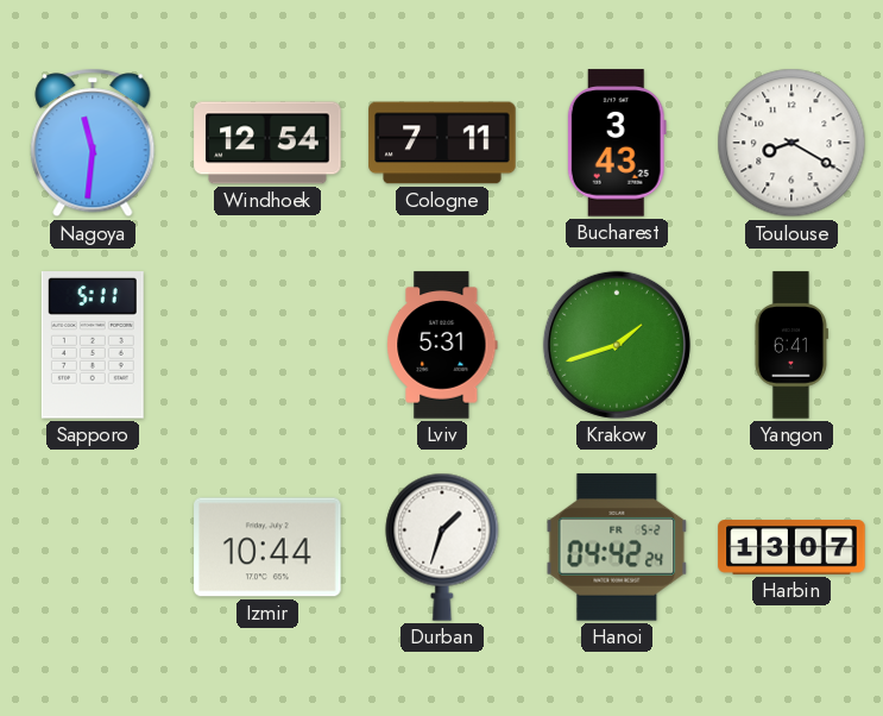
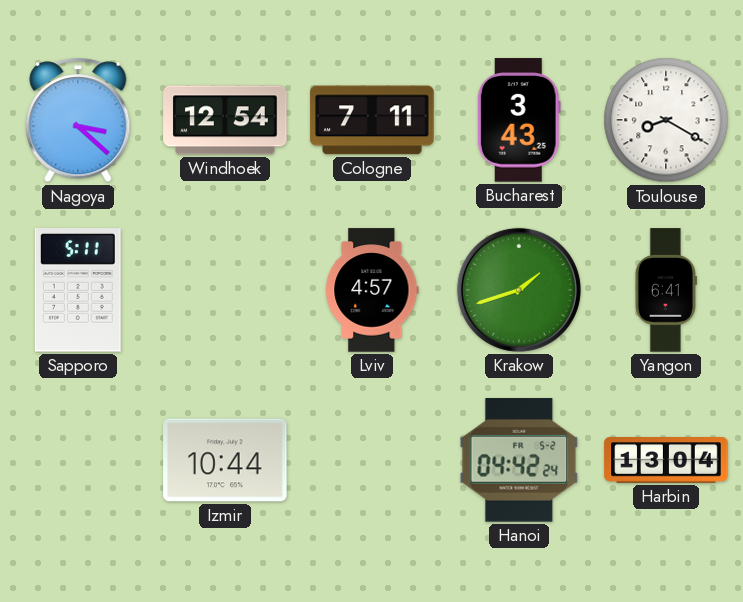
Nagoya: 11:31 -> 3:22 (78, 120)
Lviv: 5:31 -> 4:57 (372, 290)
Durban: 1:33 -> none (442, 547)
Harbin: 13:07 -> 13:04 (666, 460)
